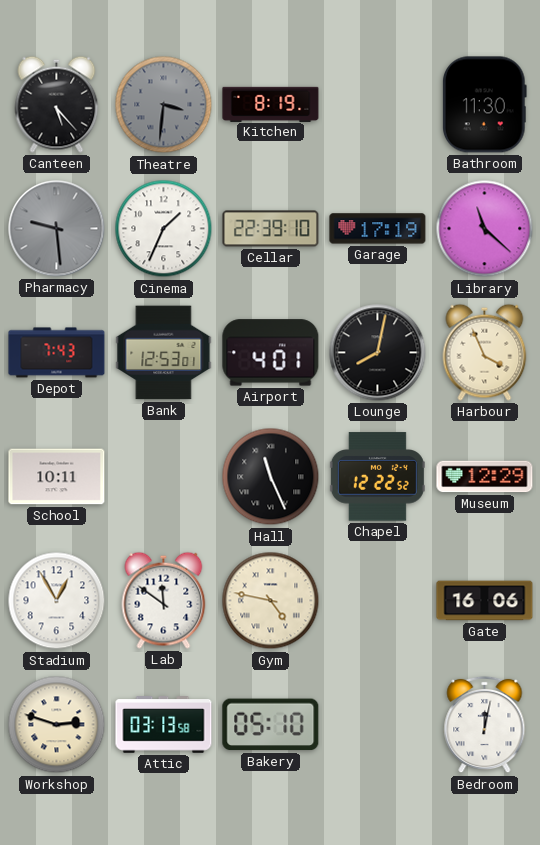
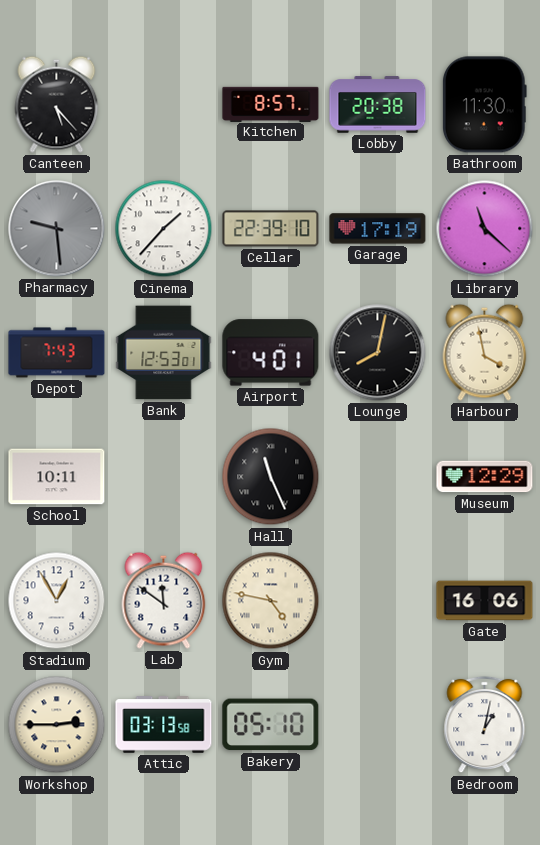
Theatre: 3:31 -> none (164, 105)
Kitchen: 8:19 -> 8:57 (271, 104)
Lobby: none -> 20:38 (378, 105)
Cinema: 1:34 -> 1:37 (164, 229)
Harbour: 3:56 -> 3:58 (485, 352)
Chapel: 12:22 -> none (377, 477)
Workshop: 2:48 -> 2:45 (57, 725)
Bedroom: 12:02 -> 1:02 (485, 725)
